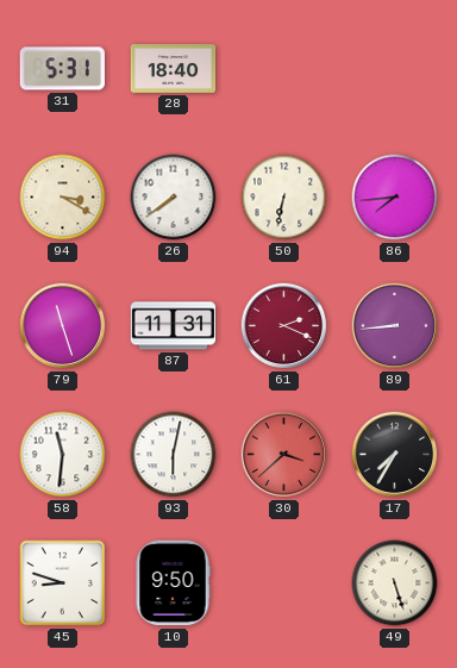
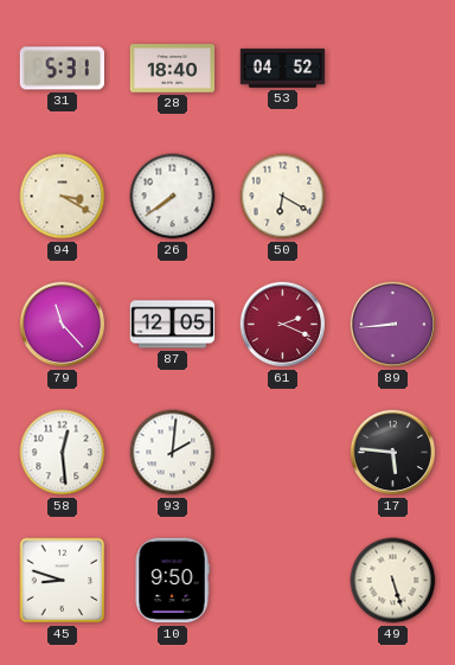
53: none -> 04:52 (283, 68)
50: 6:32 -> 6:20 (283, 197)
86: 7:44 -> none (395, 198)
79: 11:27 -> 11:23 (63, 325)
87: 11:31 -> 12:05 (173, 325)
58: 11:31 -> 12:29 (63, 453)
93: 6:02 -> 2:01 (173, 453)
30: 3:38 -> none (284, 455)
17: 7:35 -> 5:46 (393, 453)
